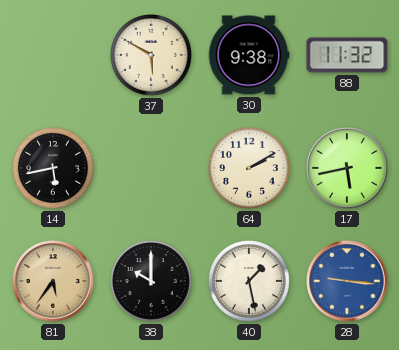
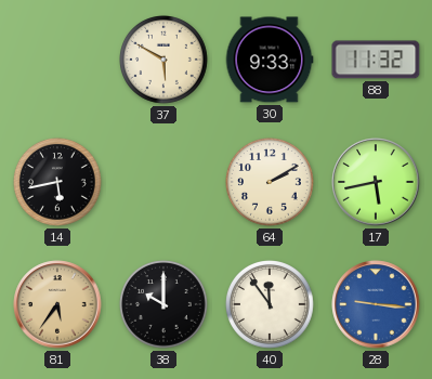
30: 9:38 -> 9:33 (270, 60)
40: 1:28 -> 11:54 (271, 305)
